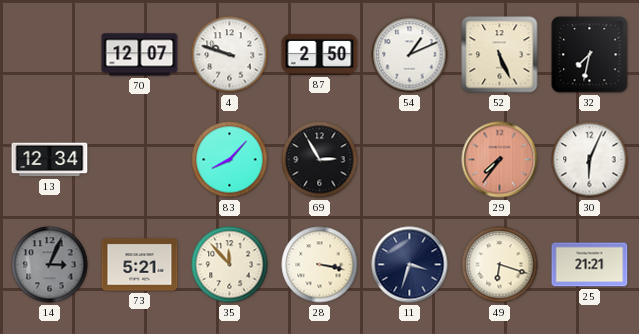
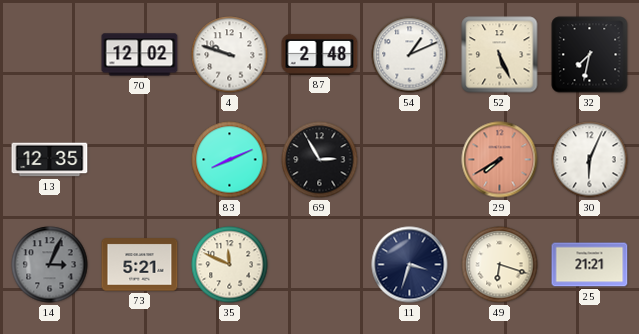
70: 12:07 -> 12:02 (140, 55)
87: 2:50 -> 2:48 (320, 54)
13: 12:34 -> 12:35 (50, 160)
83: 8:07 -> 8:11 (230, 160)
29: 7:36 -> 7:40 (500, 160)
35: 11:53 -> 11:49 (230, 265)
28: 3:17 -> none (320, 265)
